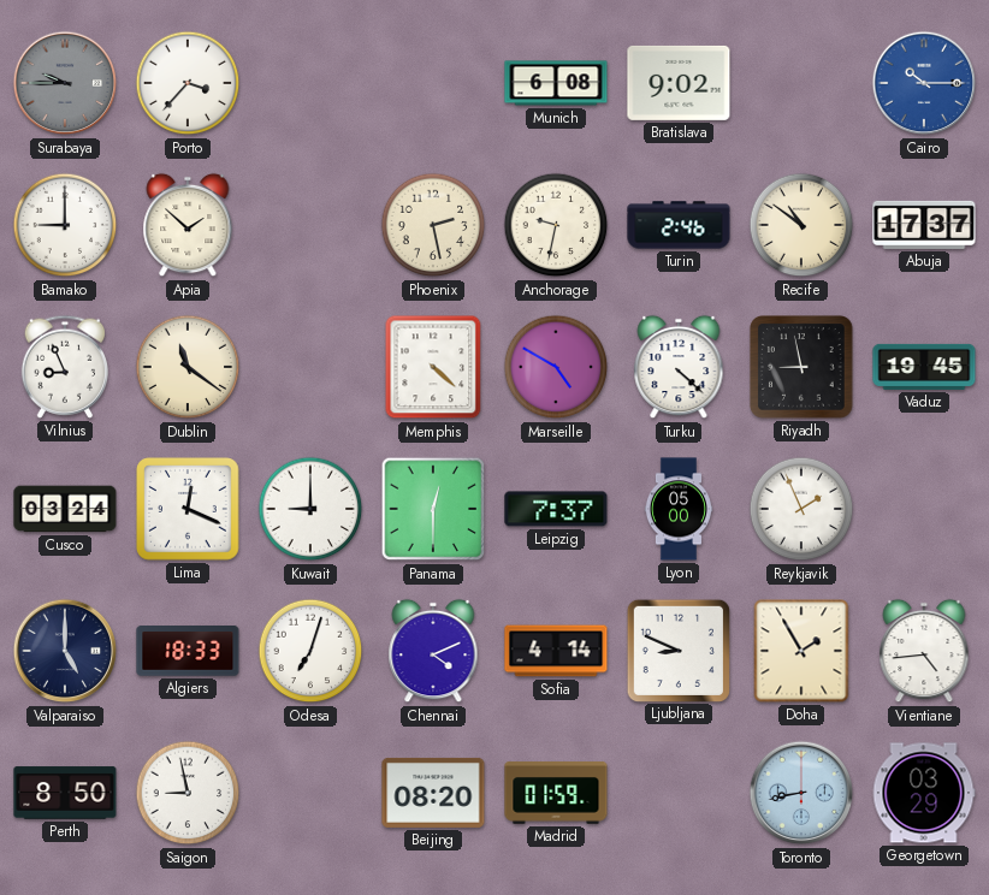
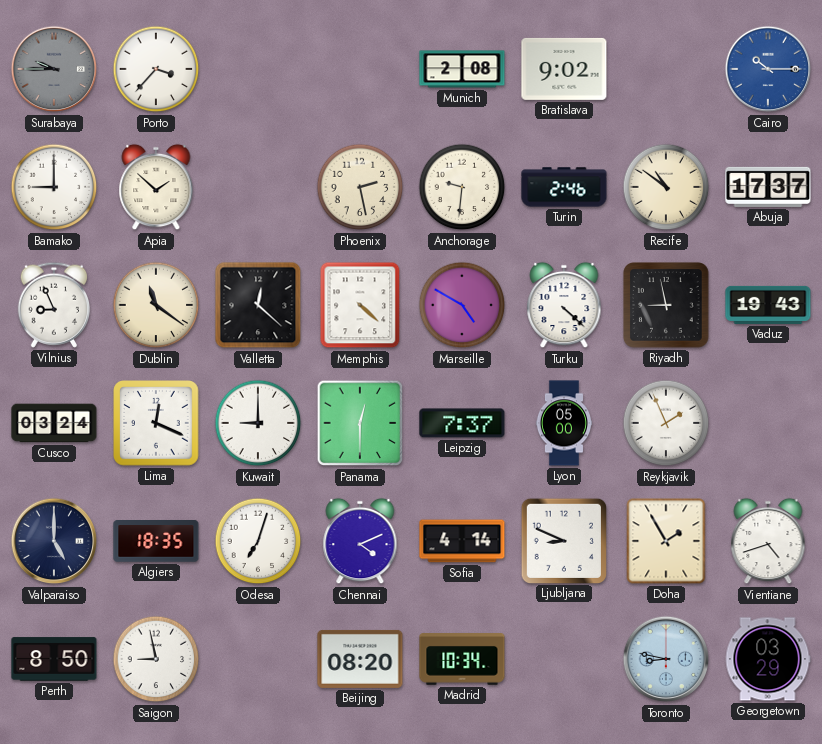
Munich: 6:08 -> 2:08 (462, 69)
Anchorage: 9:32 -> 9:31 (462, 187)
Valletta: none -> 12:22 (258, 305)
Vaduz: 19:45 -> 19:43 (768, 305)
Algiers: 18:33 -> 18:35 (156, 541)
Vientiane: 4:44 -> 4:42 (768, 541)
Madrid: 01:59 -> 10:34 (462, 659)
Toronto: 8:43 -> 8:47 (666, 659)
